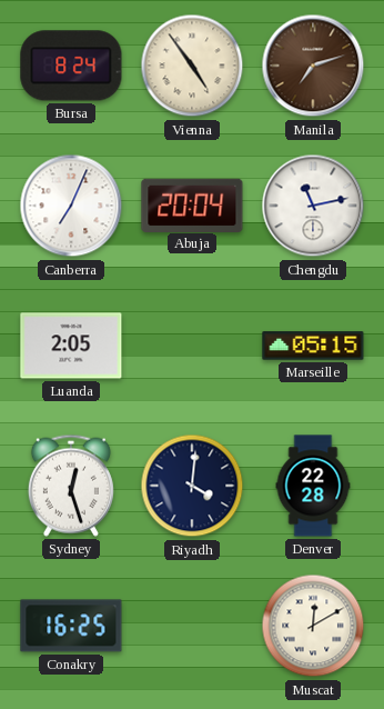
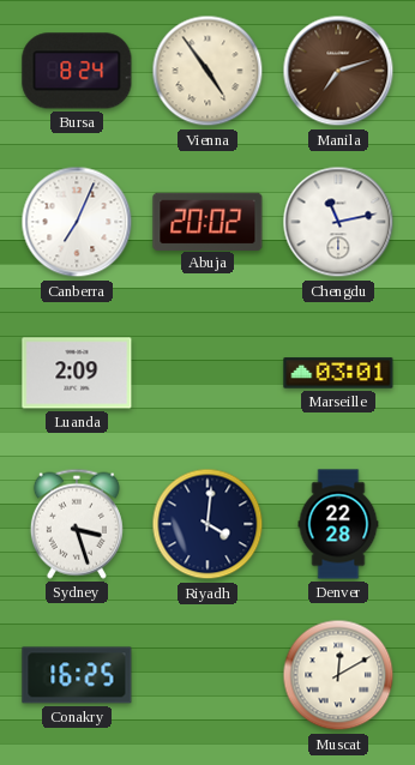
Abuja: 20:04 -> 20:02 (207, 221)
Luanda: 2:05 -> 2:09 (77, 373)
Marseille: 05:15 -> 03:01 (338, 373)
Sydney: 12:27 -> 3:27 (77, 524)
